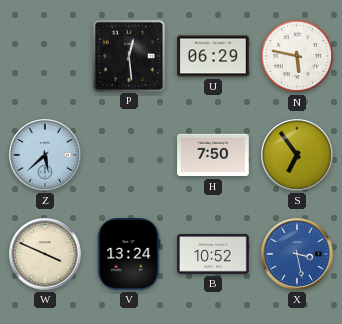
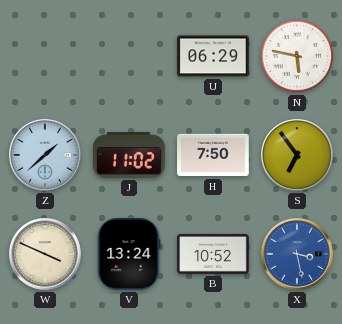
P: 12:29 -> none (128, 55)
Z: 5:38 -> 1:38 (46, 156)
J: none -> 11:02 (129, 155)
